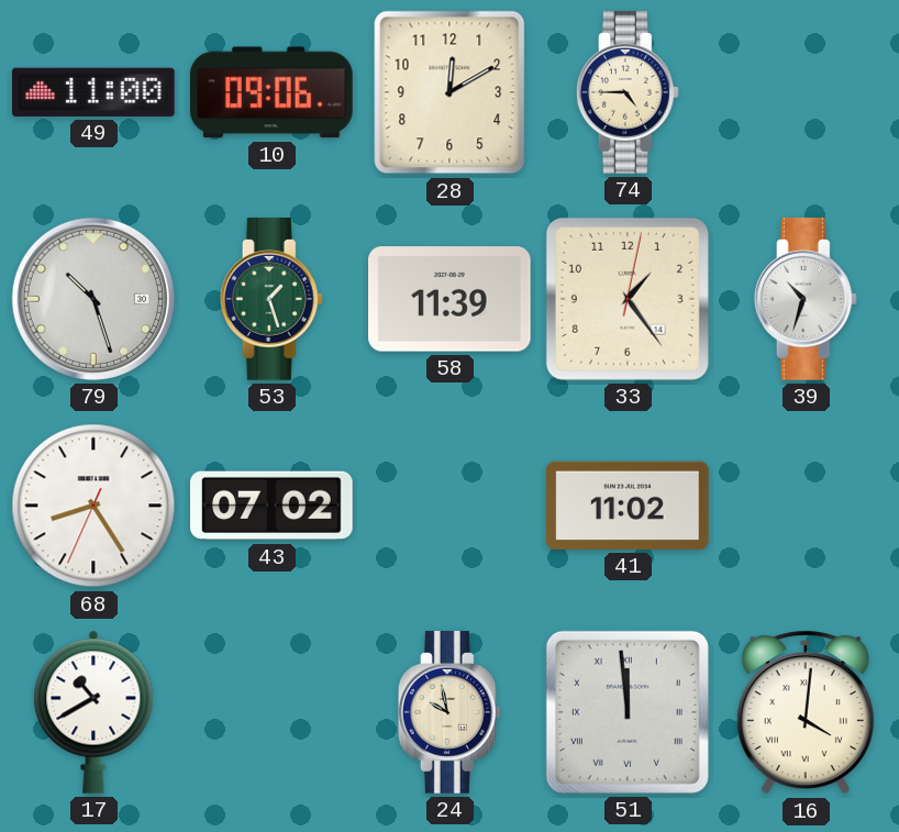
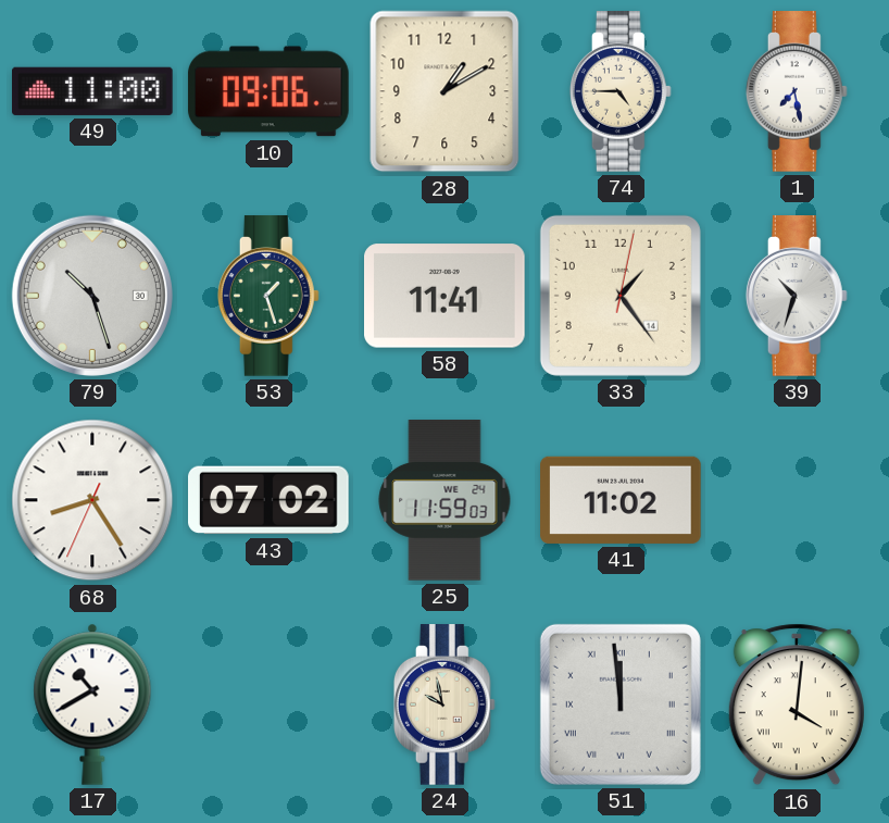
28: 12:10 -> 1:10 (444, 91)
1: none -> 7:28 (797, 91)
58: 11:39 -> 11:41 (446, 296)
25: none -> 11:59 (444, 500)
